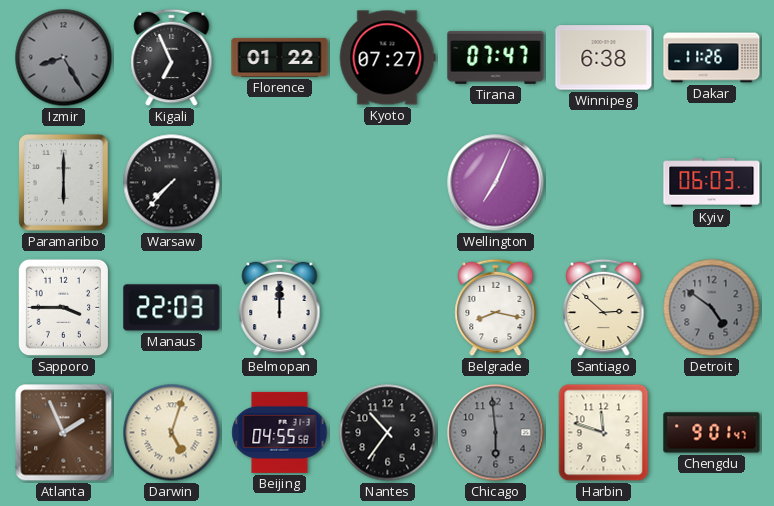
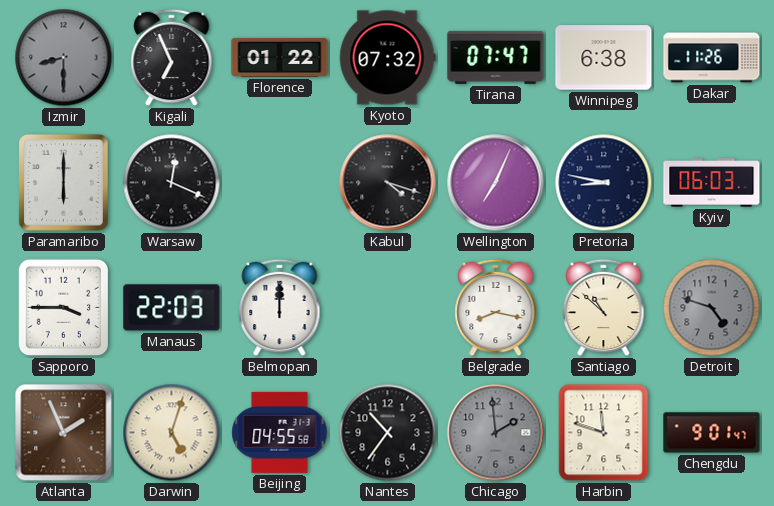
Izmir: 8:25 -> 8:30 (64, 58)
Kyoto: 07:27 -> 07:32 (387, 58)
Warsaw: 7:37 -> 12:19 (172, 183)
Kabul: none -> 4:18 (388, 183)
Pretoria: none -> 8:47 (604, 183)
Santiago: 2:52 -> 10:52 (604, 308)
Detroit: 4:51 -> 4:48 (712, 308)
Chicago: 5:59 -> 1:59 (496, 433)
